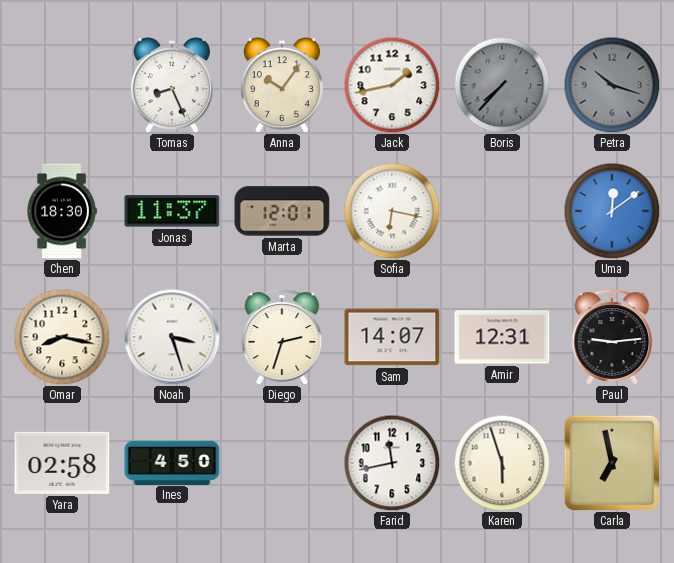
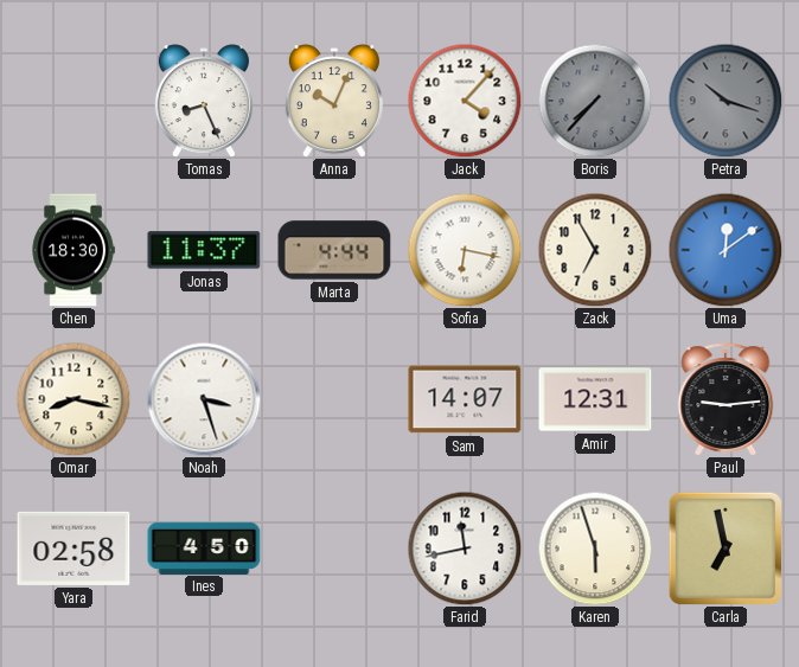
Anna: 10:06 -> 10:04 (334, 101)
Jack: 1:43 -> 4:07 (465, 101)
Marta: 12:01 -> 4:44 (334, 250)
Zack: none -> 6:55 (595, 250)
Diego: 2:33 -> none (282, 337)
